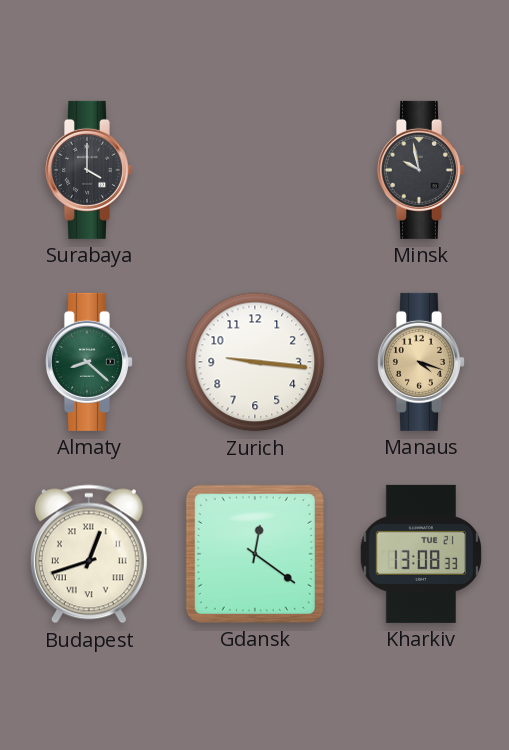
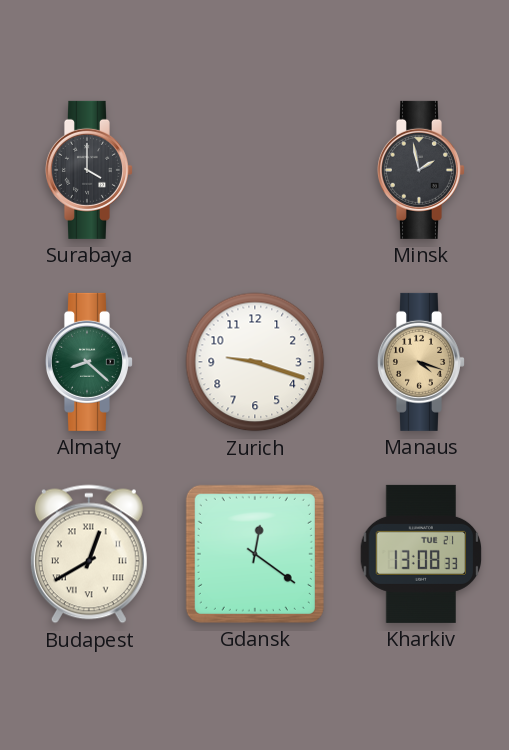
Minsk: 9:58 -> 1:58 (421, 170)
Zurich: 9:16 -> 9:18 (255, 362)
Budapest: 12:42 -> 12:40 (89, 554)
